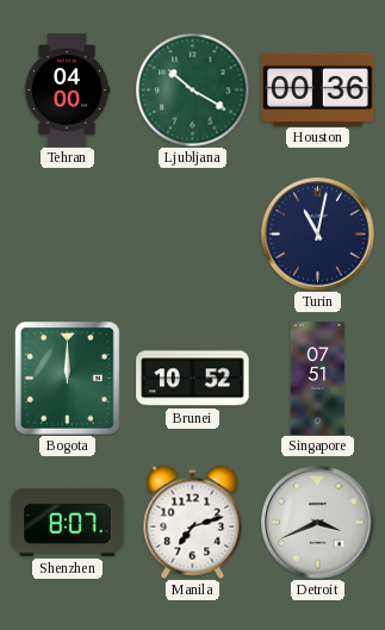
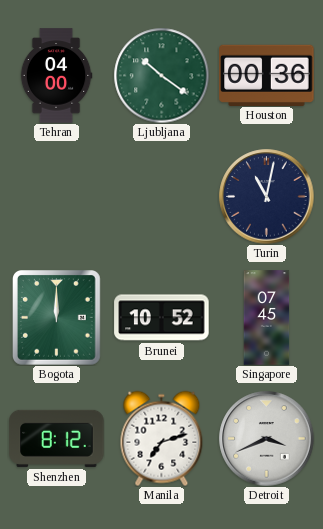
Ljubljana: 10:20 -> 10:21 (161, 75)
Singapore: 07:51 -> 07:45 (267, 318)
Shenzhen: 8:07 -> 8:12 (57, 438)
